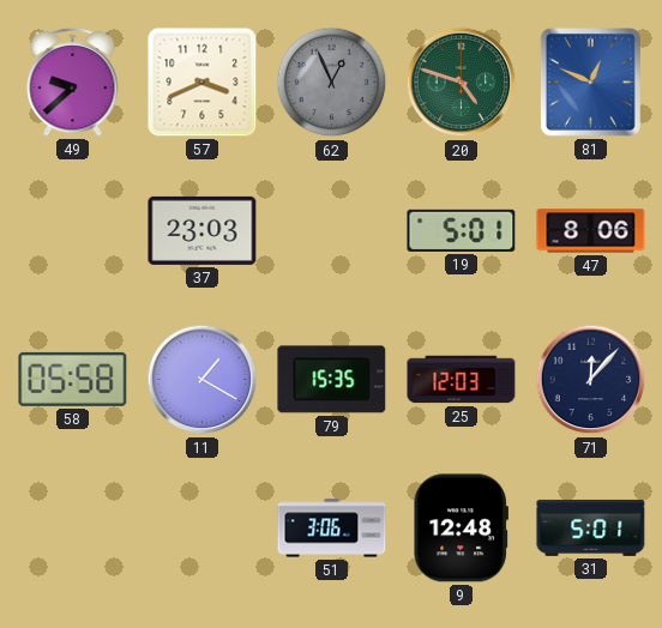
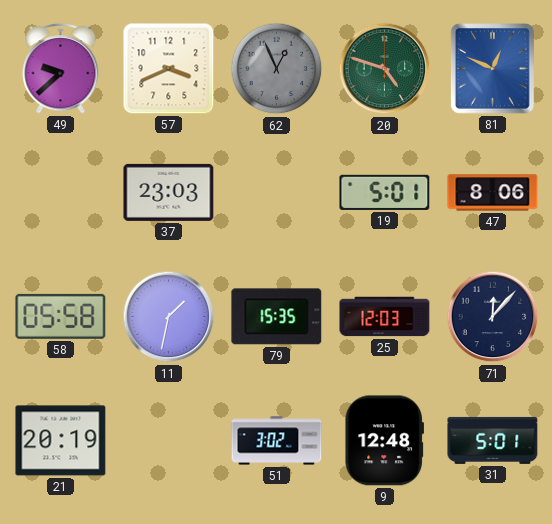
11: 1:20 -> 1:32 (169, 317)
21: none -> 20:19 (61, 441)
51: 3:06 -> 3:02 (277, 441)
